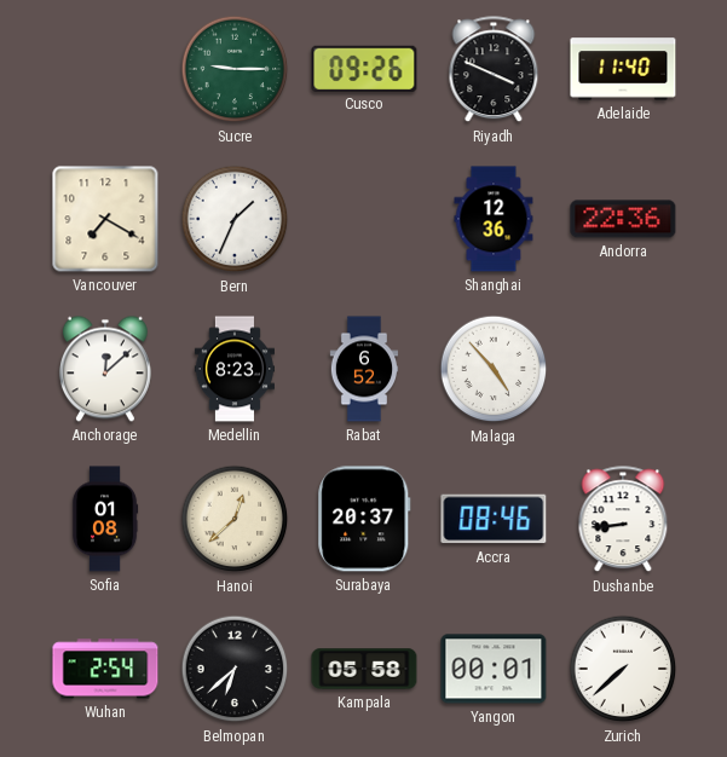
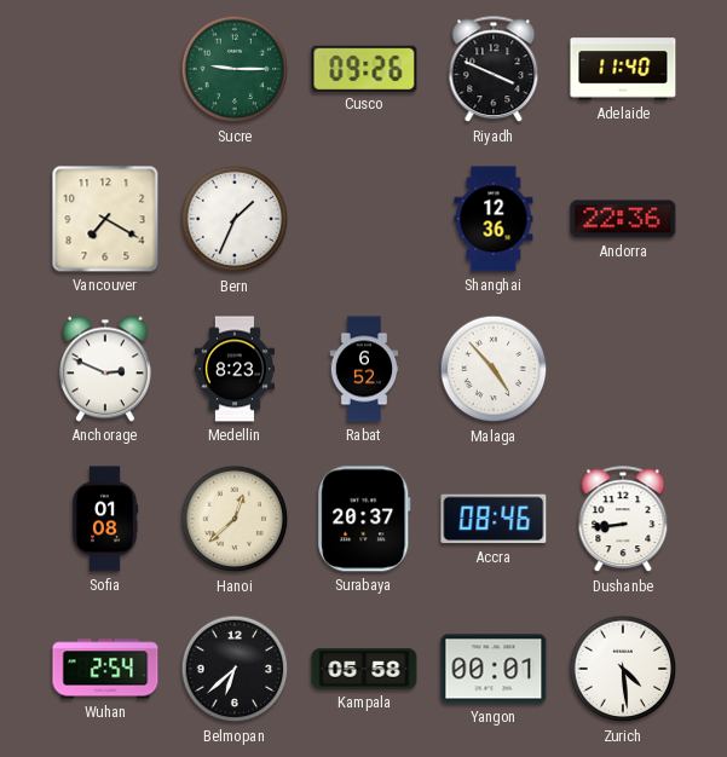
Anchorage: 12:08 -> 2:49 (105, 369)
Zurich: 7:38 -> 4:29 (623, 669)
